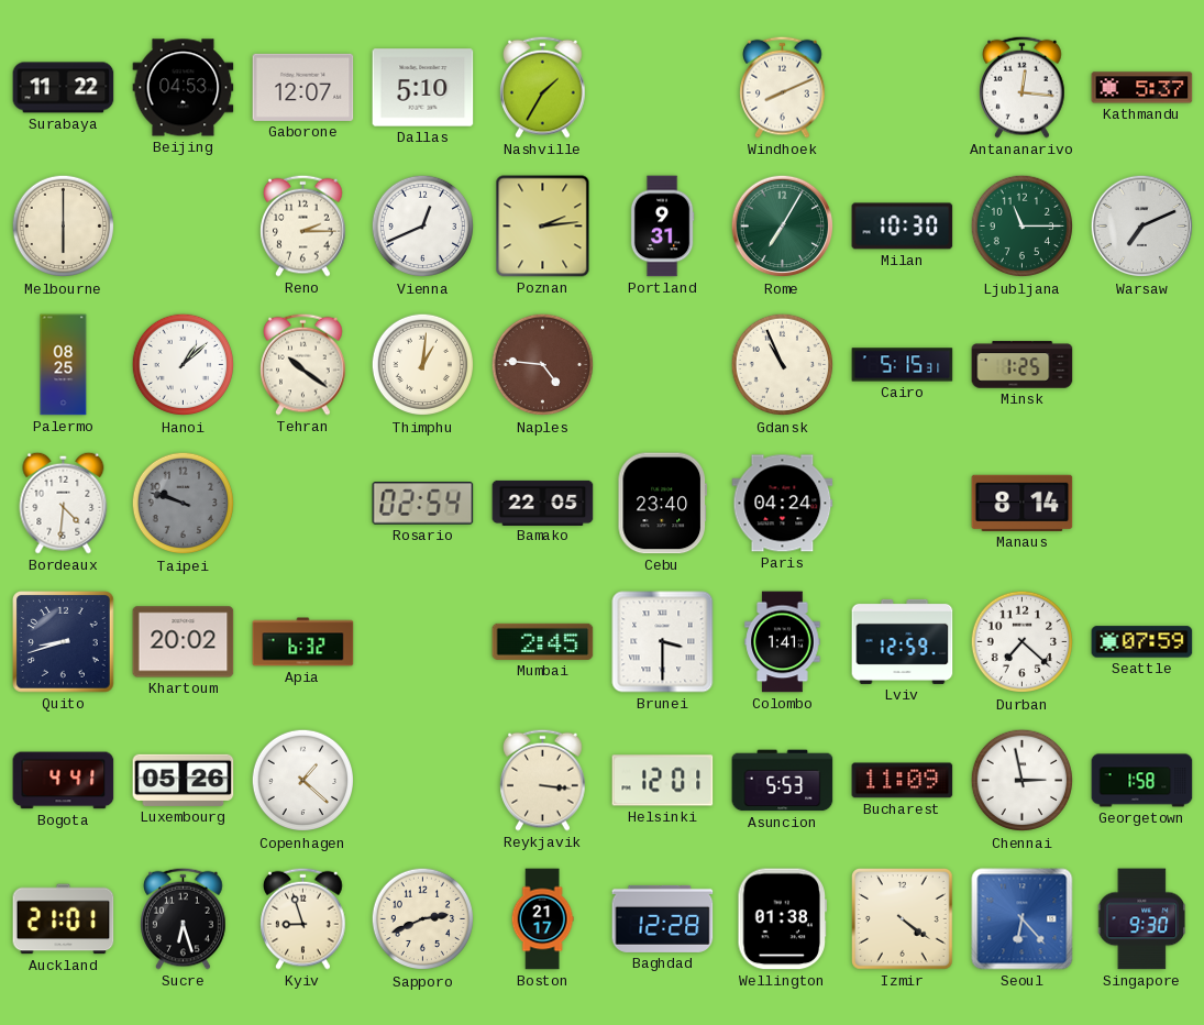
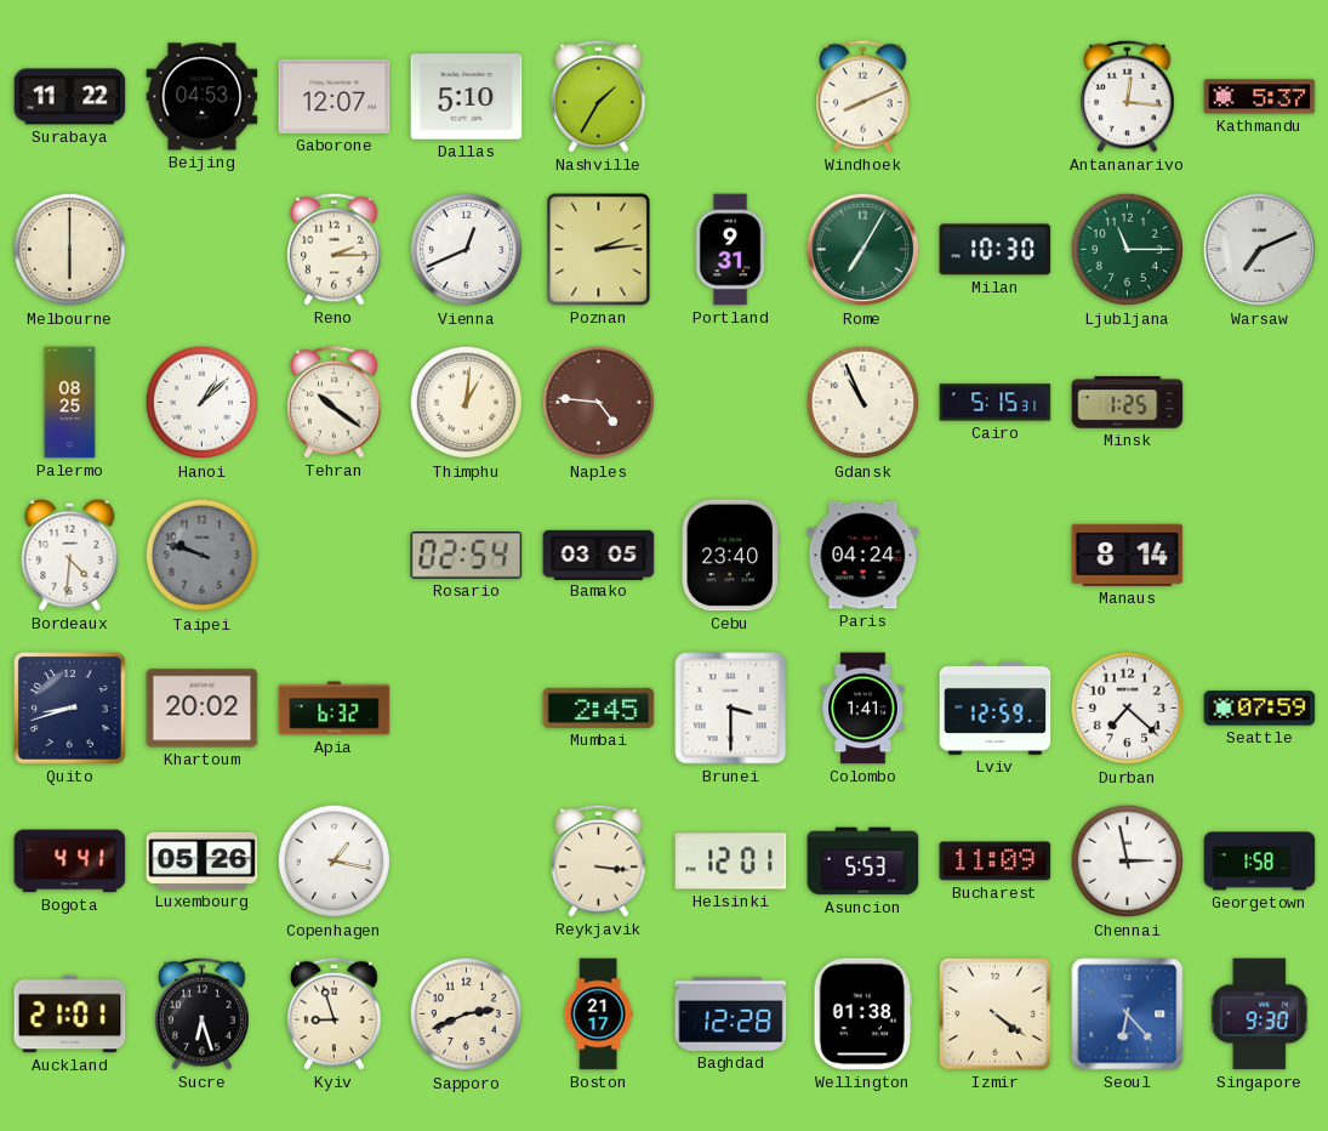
Bamako: 22:05 -> 03:05 (599, 555)
Copenhagen: 1:22 -> 1:17 (335, 862)
